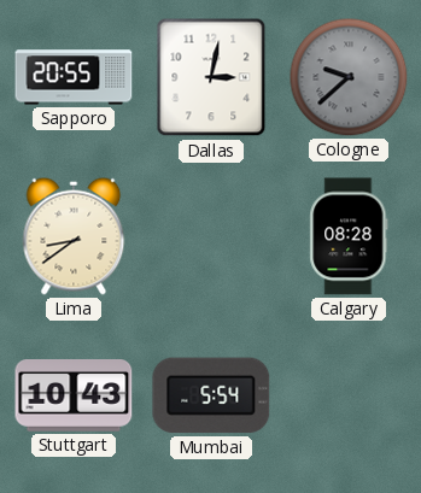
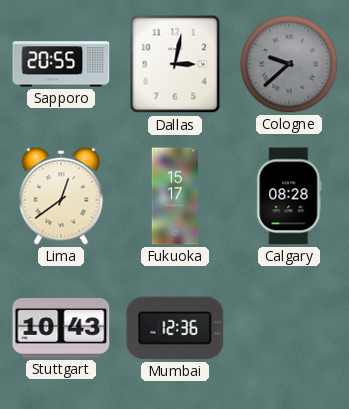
Lima: 8:39 -> 12:39 (61, 196)
Fukuoka: none -> 15:17 (175, 196)
Mumbai: 5:54 -> 12:36 (175, 328)
